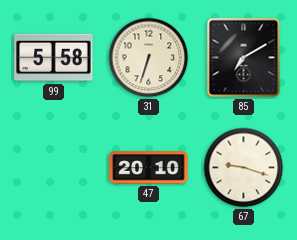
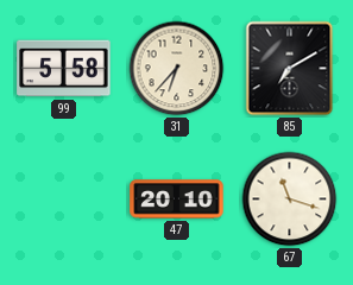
31: 6:33 -> 6:37 (177, 69)
67: 9:18 -> 11:18 (290, 199)
